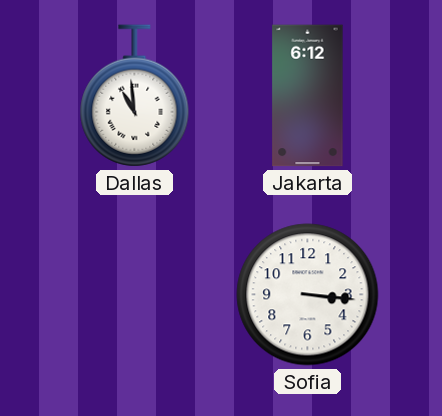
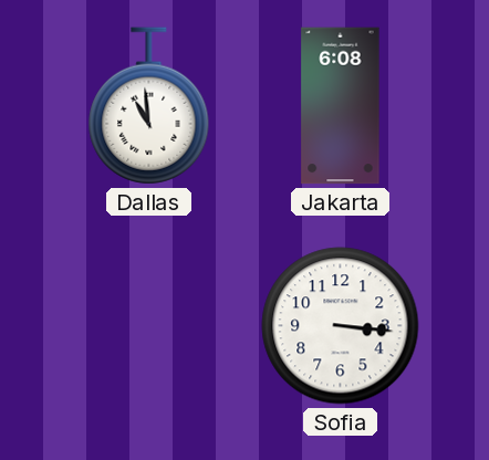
Jakarta: 6:12 -> 6:08 (341, 106)
